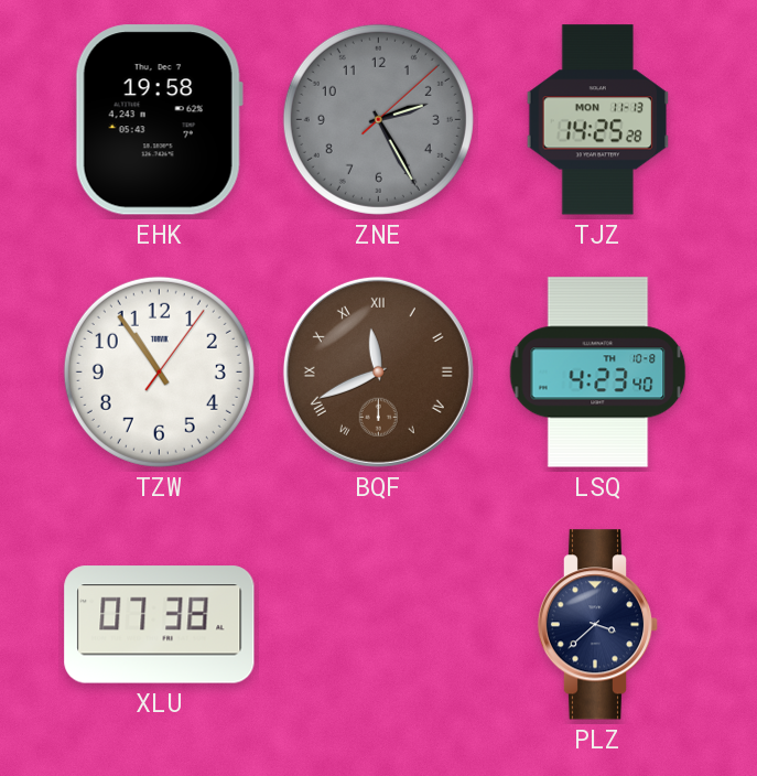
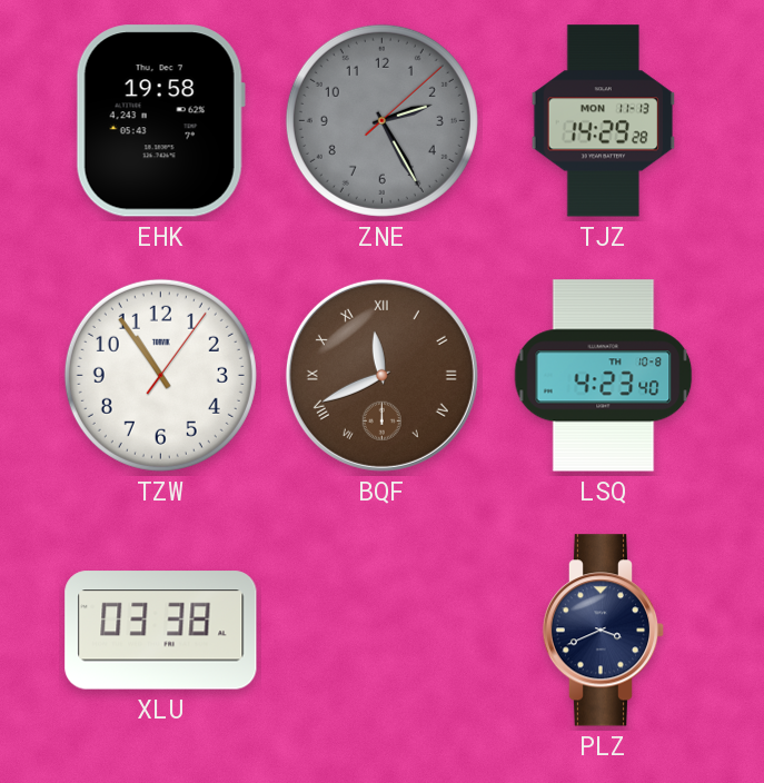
TJZ: 14:25 -> 14:29 (604, 121)
XLU: 07:38 -> 03:38 (161, 631)
PLZ: 3:38 -> 3:41 (604, 631)
